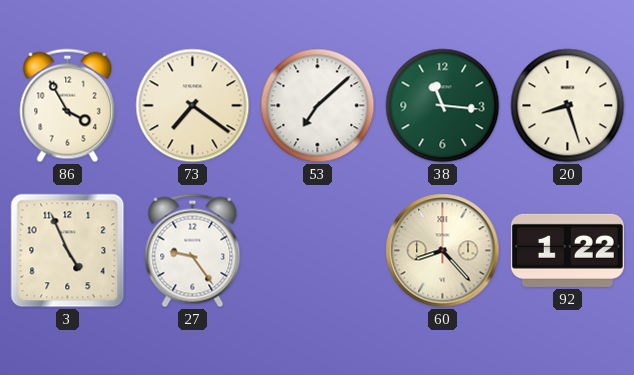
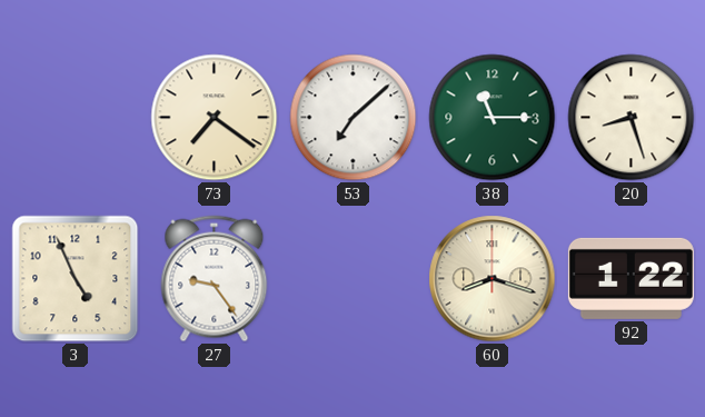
86: 3:55 -> none (68, 106)
38: 11:16 -> 11:15 (493, 118)
60: 8:23 -> 8:18 (493, 279)
